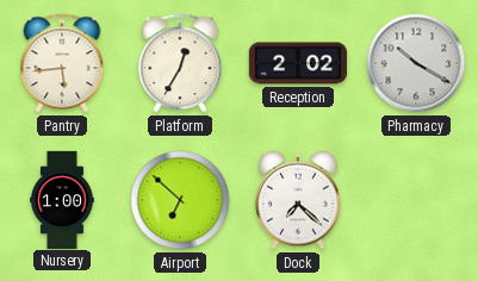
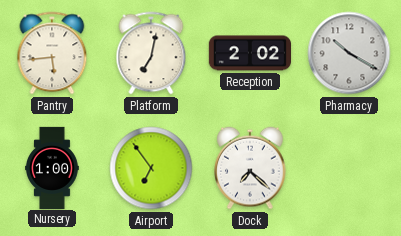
Platform: 12:35 -> 7:02 (151, 53)
Airport: 6:52 -> 6:54 (151, 168)
